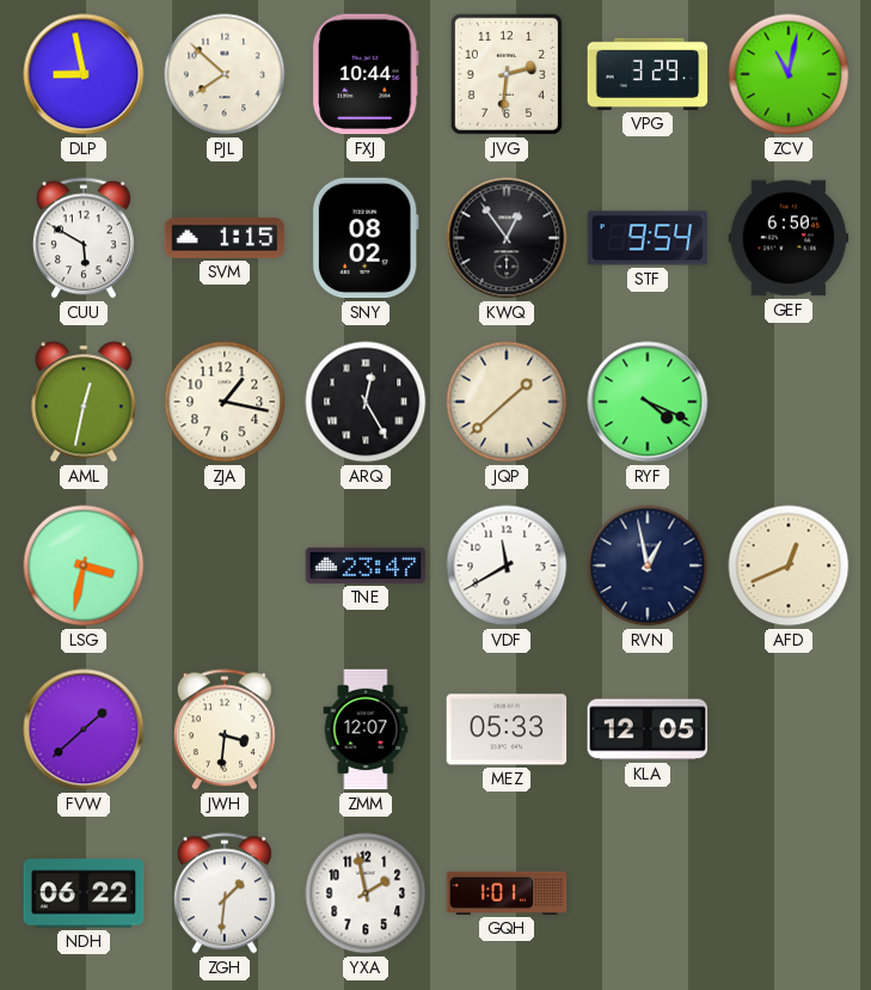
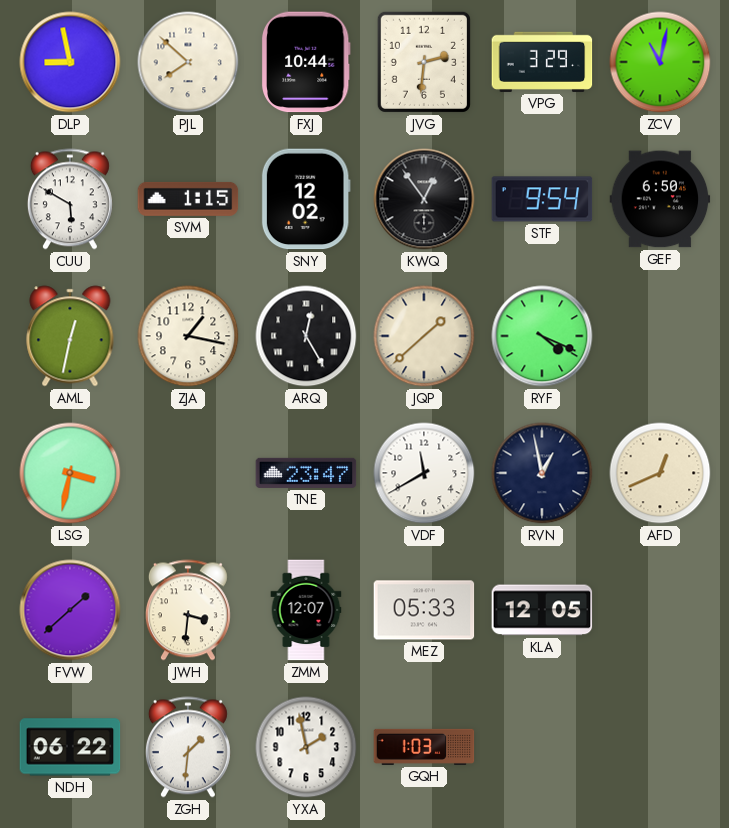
SNY: 08:02 -> 12:02 (306, 199)
GQH: 1:01 -> 1:03 (424, 747)
